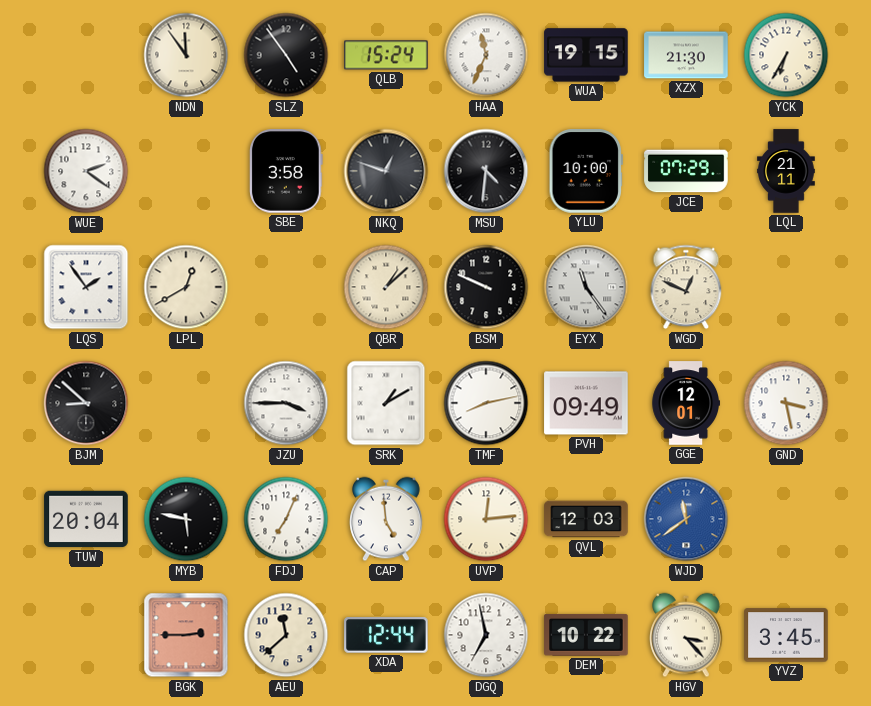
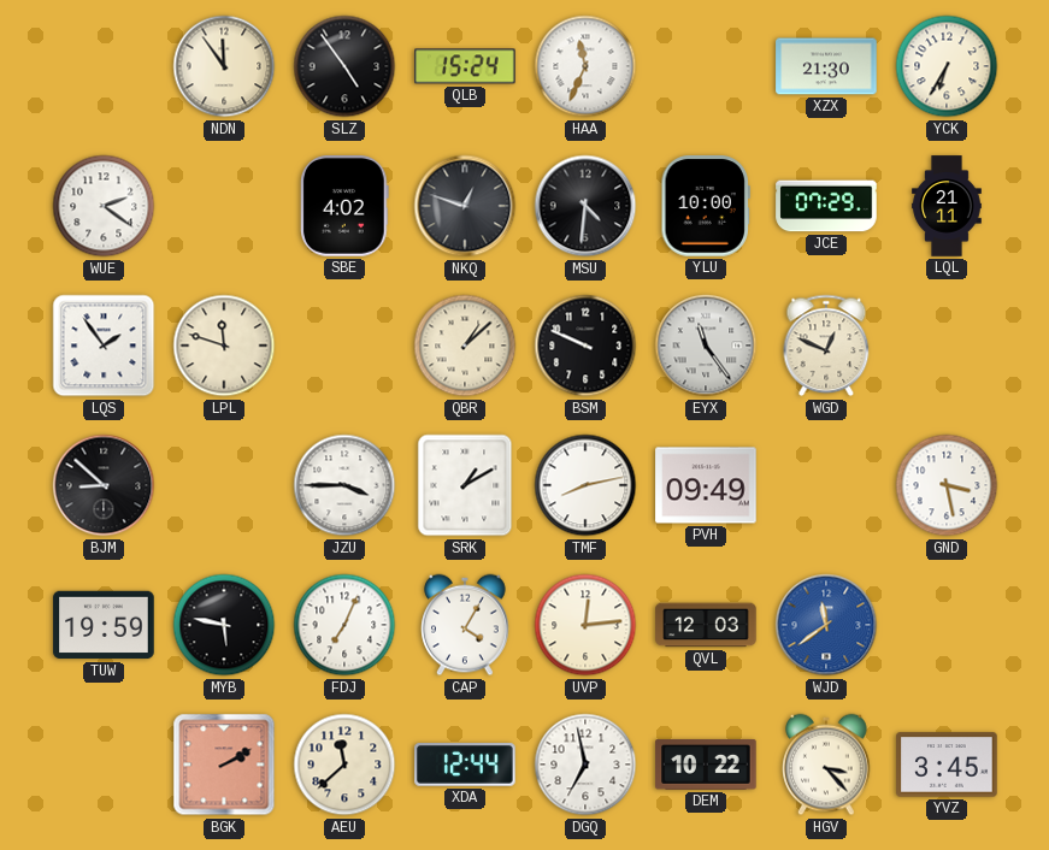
WUA: 19:15 -> none (586, 55)
SBE: 3:58 -> 4:02 (346, 206)
LPL: 12:40 -> 11:48 (224, 346)
GGE: 12:01 -> none (685, 403)
TUW: 20:04 -> 19:59 (104, 625)
CAP: 4:59 -> 4:05 (465, 625)
BGK: 2:45 -> 2:10 (224, 765)
